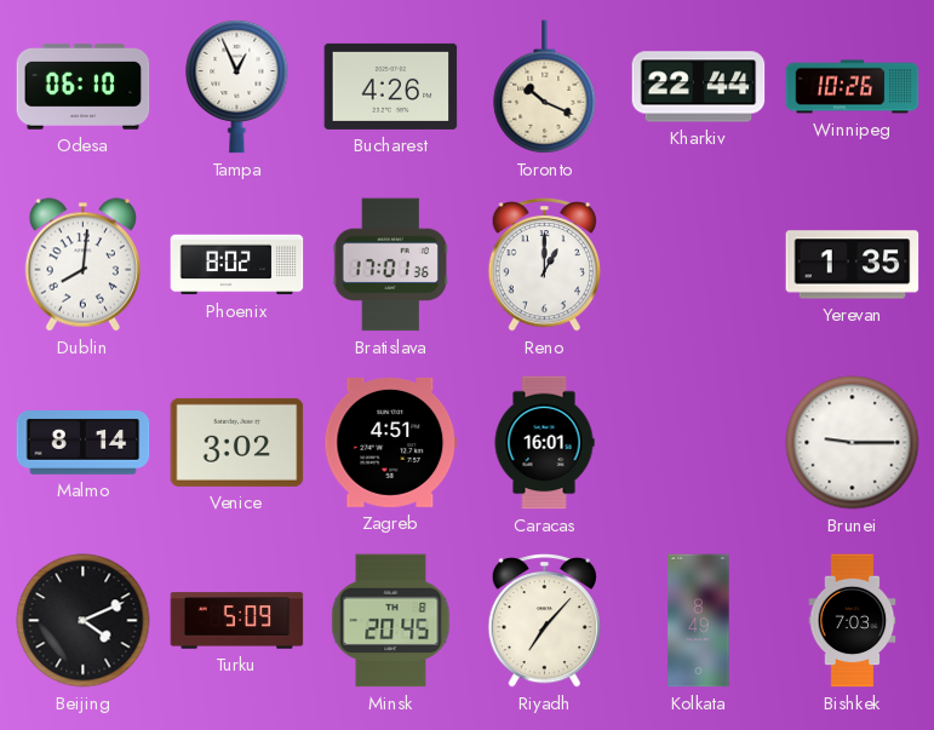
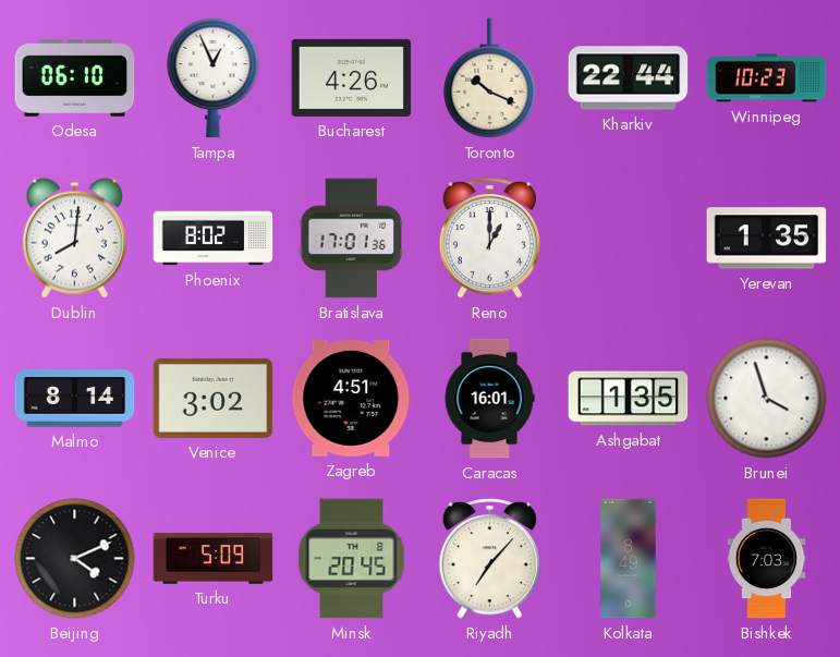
Winnipeg: 10:26 -> 10:23 (767, 78)
Ashgabat: none -> 1:35 (629, 399)
Brunei: 9:15 -> 3:57 (767, 399)
